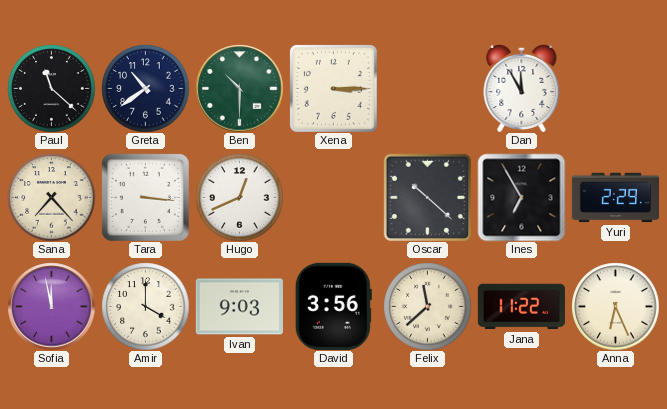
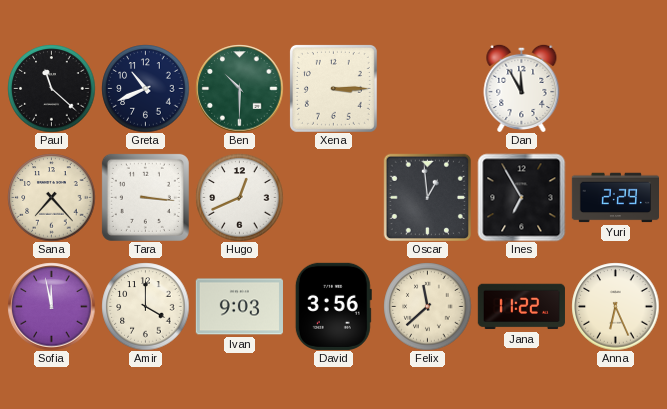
Greta: 10:39 -> 10:41 (145, 88)
Oscar: 10:22 -> 12:59 (427, 197)
